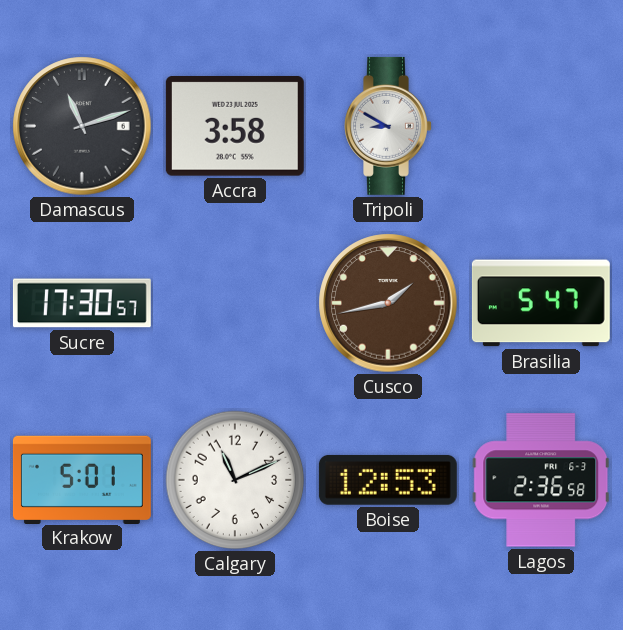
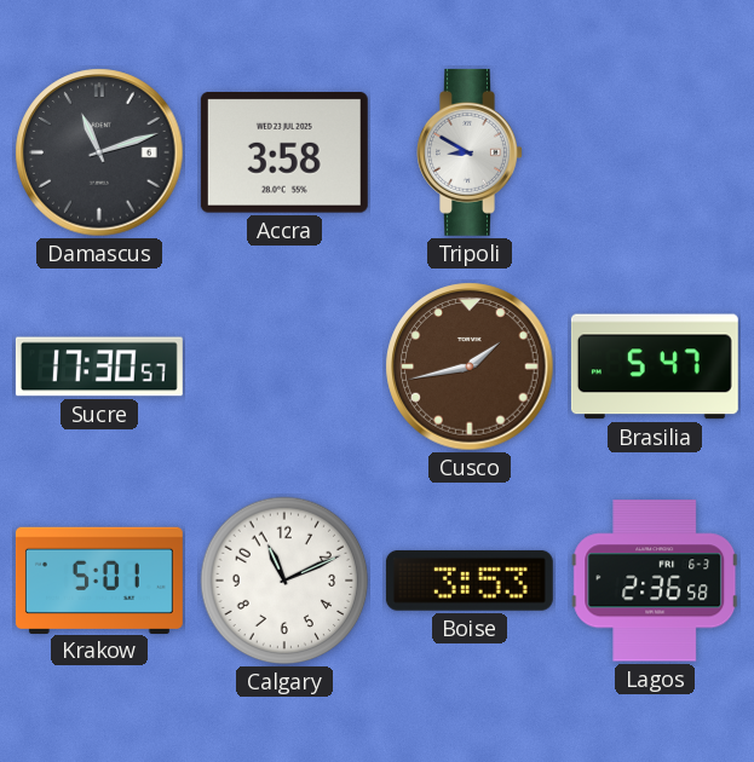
Boise: 12:53 -> 3:53 (470, 581)
